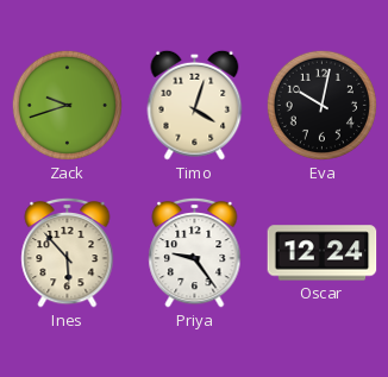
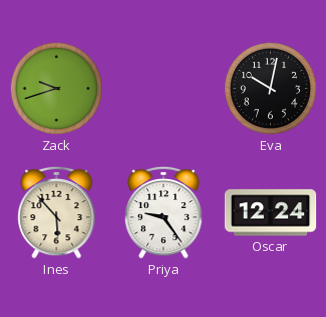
Timo: 4:03 -> none (195, 105)
